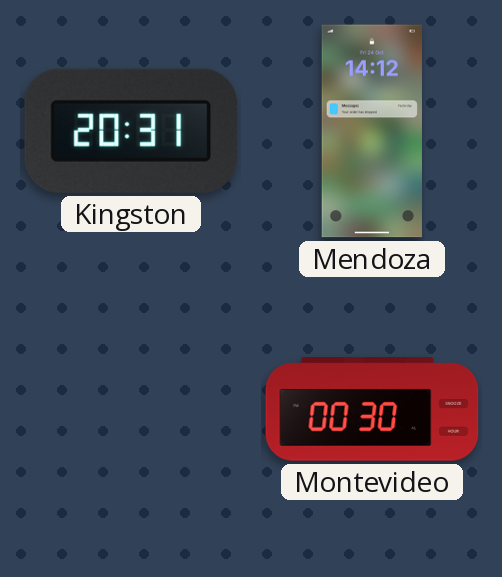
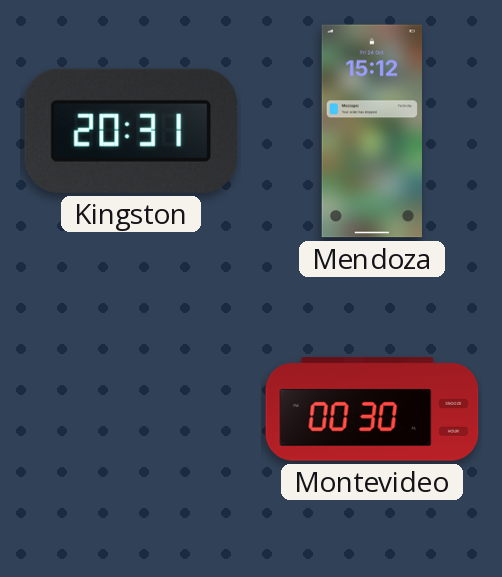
Mendoza: 14:12 -> 15:12 (372, 131)
